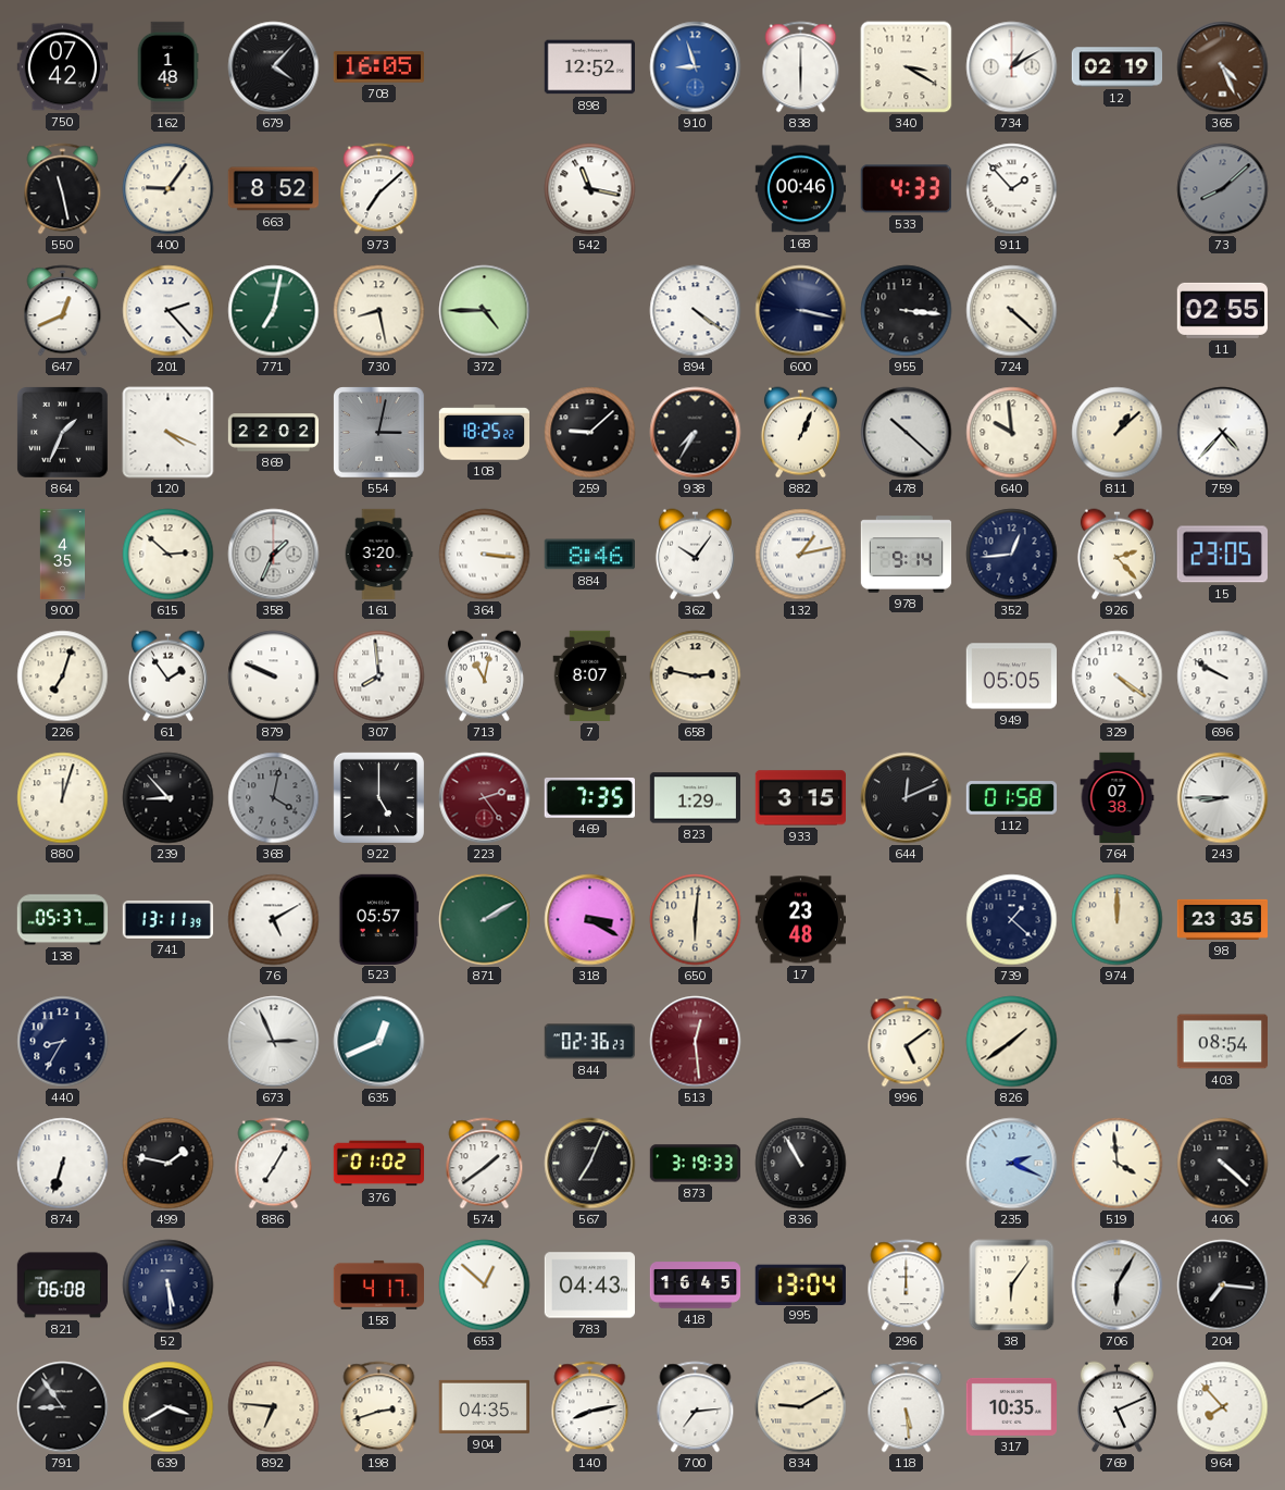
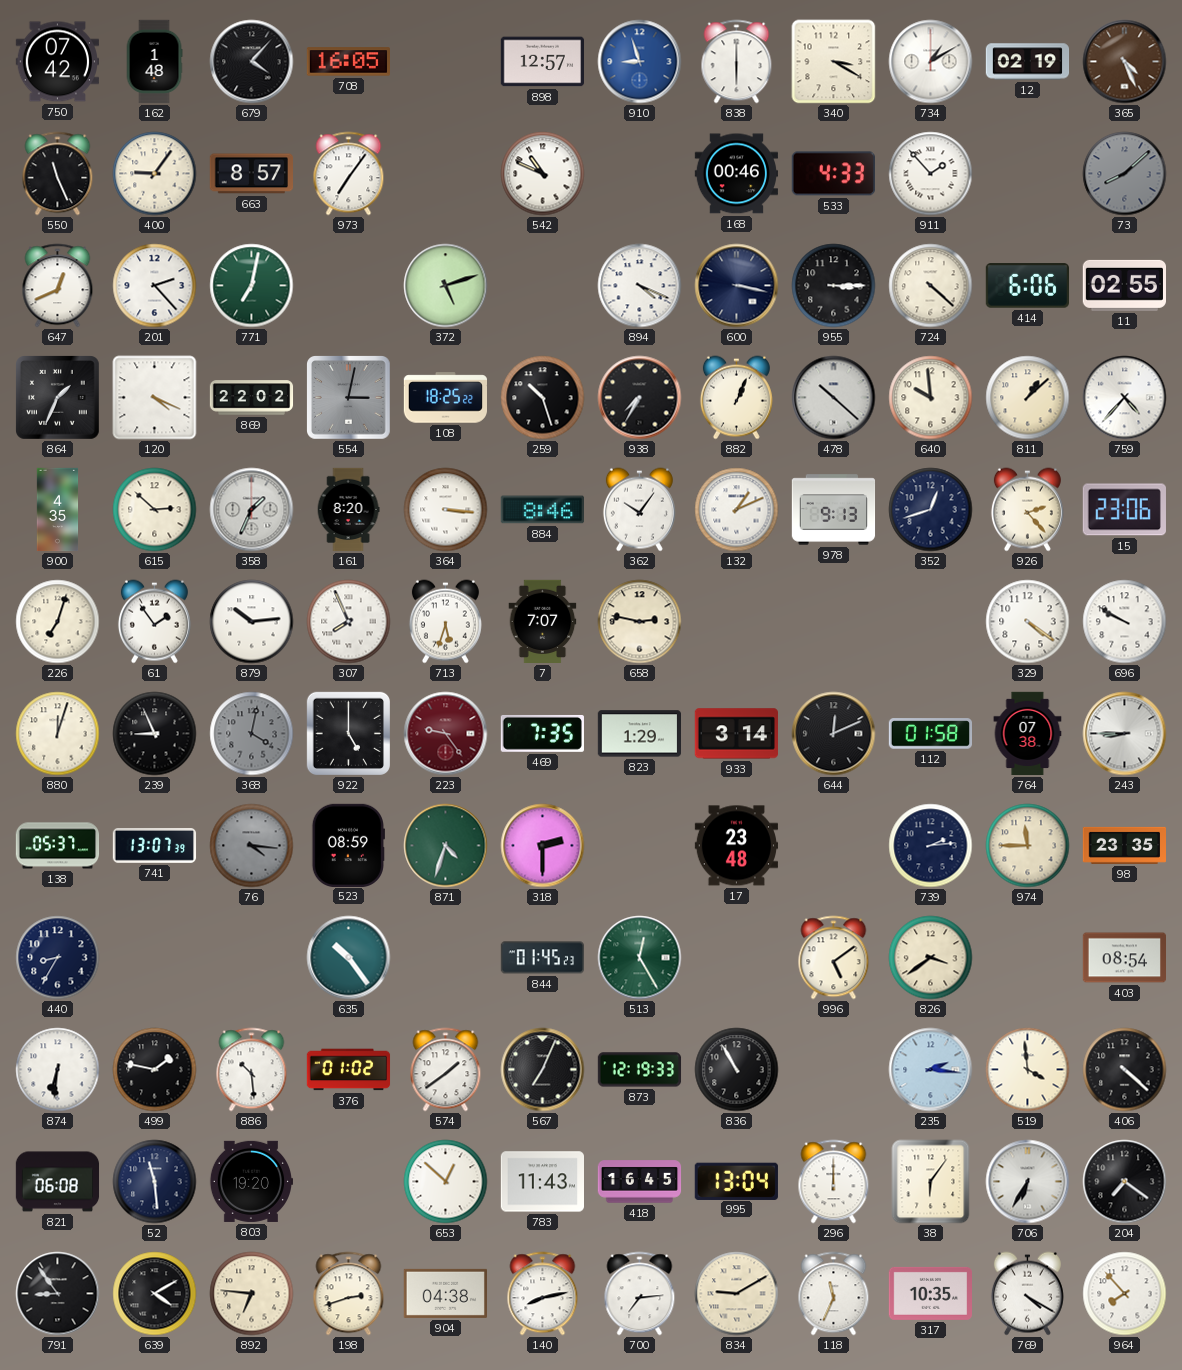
898: 12:52 -> 12:57 (542, 62)
550: 11:28 -> 11:26 (58, 174)
663: 8:52 -> 8:57 (251, 174)
973: 7:08 -> 7:06 (349, 174)
542: 11:17 -> 10:49 (543, 174)
730: 8:28 -> none (379, 311)
372: 4:45 -> 5:12 (446, 286)
894: 4:21 -> 4:19 (640, 286)
955: 3:16 -> 3:15 (834, 286)
414: none -> 6:06 (1027, 286)
259: 9:08 -> 10:27 (543, 398)
161: 3:20 -> 8:20 (348, 510)
132: 1:13 -> 1:11 (737, 510)
978: 9:14 -> 9:13 (834, 510)
352: 12:44 -> 12:42 (931, 510)
15: 23:05 -> 23:06 (1124, 510)
879: 9:49 -> 10:14 (252, 622)
307: 7:59 -> 7:56 (349, 622)
713: 11:02 -> 5:33 (445, 622)
7: 8:07 -> 7:07 (543, 622)
949: 05:05 -> none (1011, 676)
239: 8:53 -> 8:56 (155, 734)
223: 2:24 -> 9:24 (446, 734)
933: 3:15 -> 3:14 (736, 734)
741: 13:11 -> 13:07 (155, 846)
76: 5:10 -> 4:16 (252, 846)
76 dial: white -> grey (252, 846)
523: 05:57 -> 08:59 (348, 845)
871: 2:10 -> 4:33 (446, 846)
318: 3:20 -> 2:30 (543, 846)
650: 6:01 -> none (696, 920)
739: 1:22 -> 2:14 (931, 846)
974: 12:00 -> 11:45 (1028, 846)
673: 2:56 -> none (274, 1042)
635: 12:41 -> 10:24 (349, 958)
844: 02:36 -> 01:45 (542, 958)
513: 12:29 -> 12:25 (640, 958)
513 dial: burgundy -> green (640, 958)
826: 1:39 -> 3:39 (931, 958)
874: 6:33 -> 6:31 (58, 1070)
886: 7:05 -> 10:29 (252, 1070)
873: 3:19 -> 12:19 (640, 1070)
235: 2:19 -> 2:16 (931, 1070)
52: 5:29 -> 11:29 (155, 1182)
803: none -> 19:20 (250, 1181)
158: 4:17 -> none (378, 1284)
783: 04:43 -> 11:43 (542, 1182)
706: 6:05 -> 6:35 (1028, 1182)
204: 7:16 -> 7:21 (1125, 1182)
639: 3:40 -> 4:10 (155, 1294)
904: 04:35 -> 04:38 (445, 1293)
118: 5:29 -> 11:34 (834, 1294)
769: 5:11 -> 4:20 (1027, 1294)
